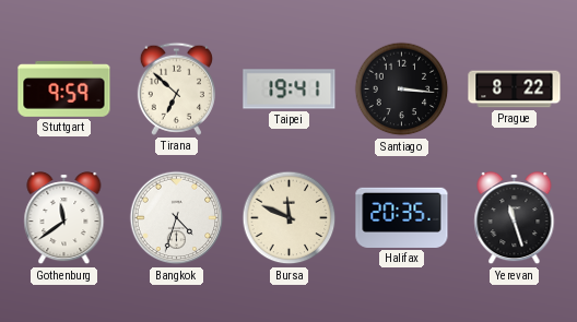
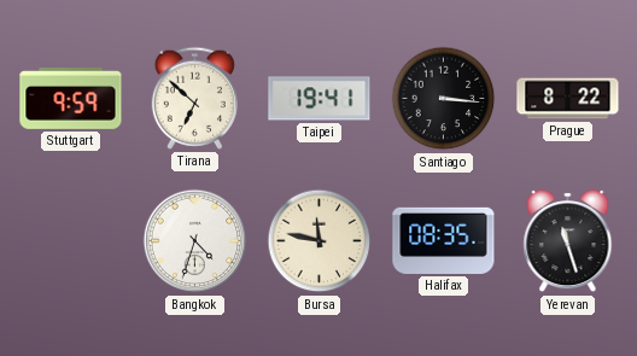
Gothenburg: 11:39 -> none (64, 218)
Bursa: 11:49 -> 11:47 (320, 241)
Halifax: 20:35 -> 08:35 (444, 240)
